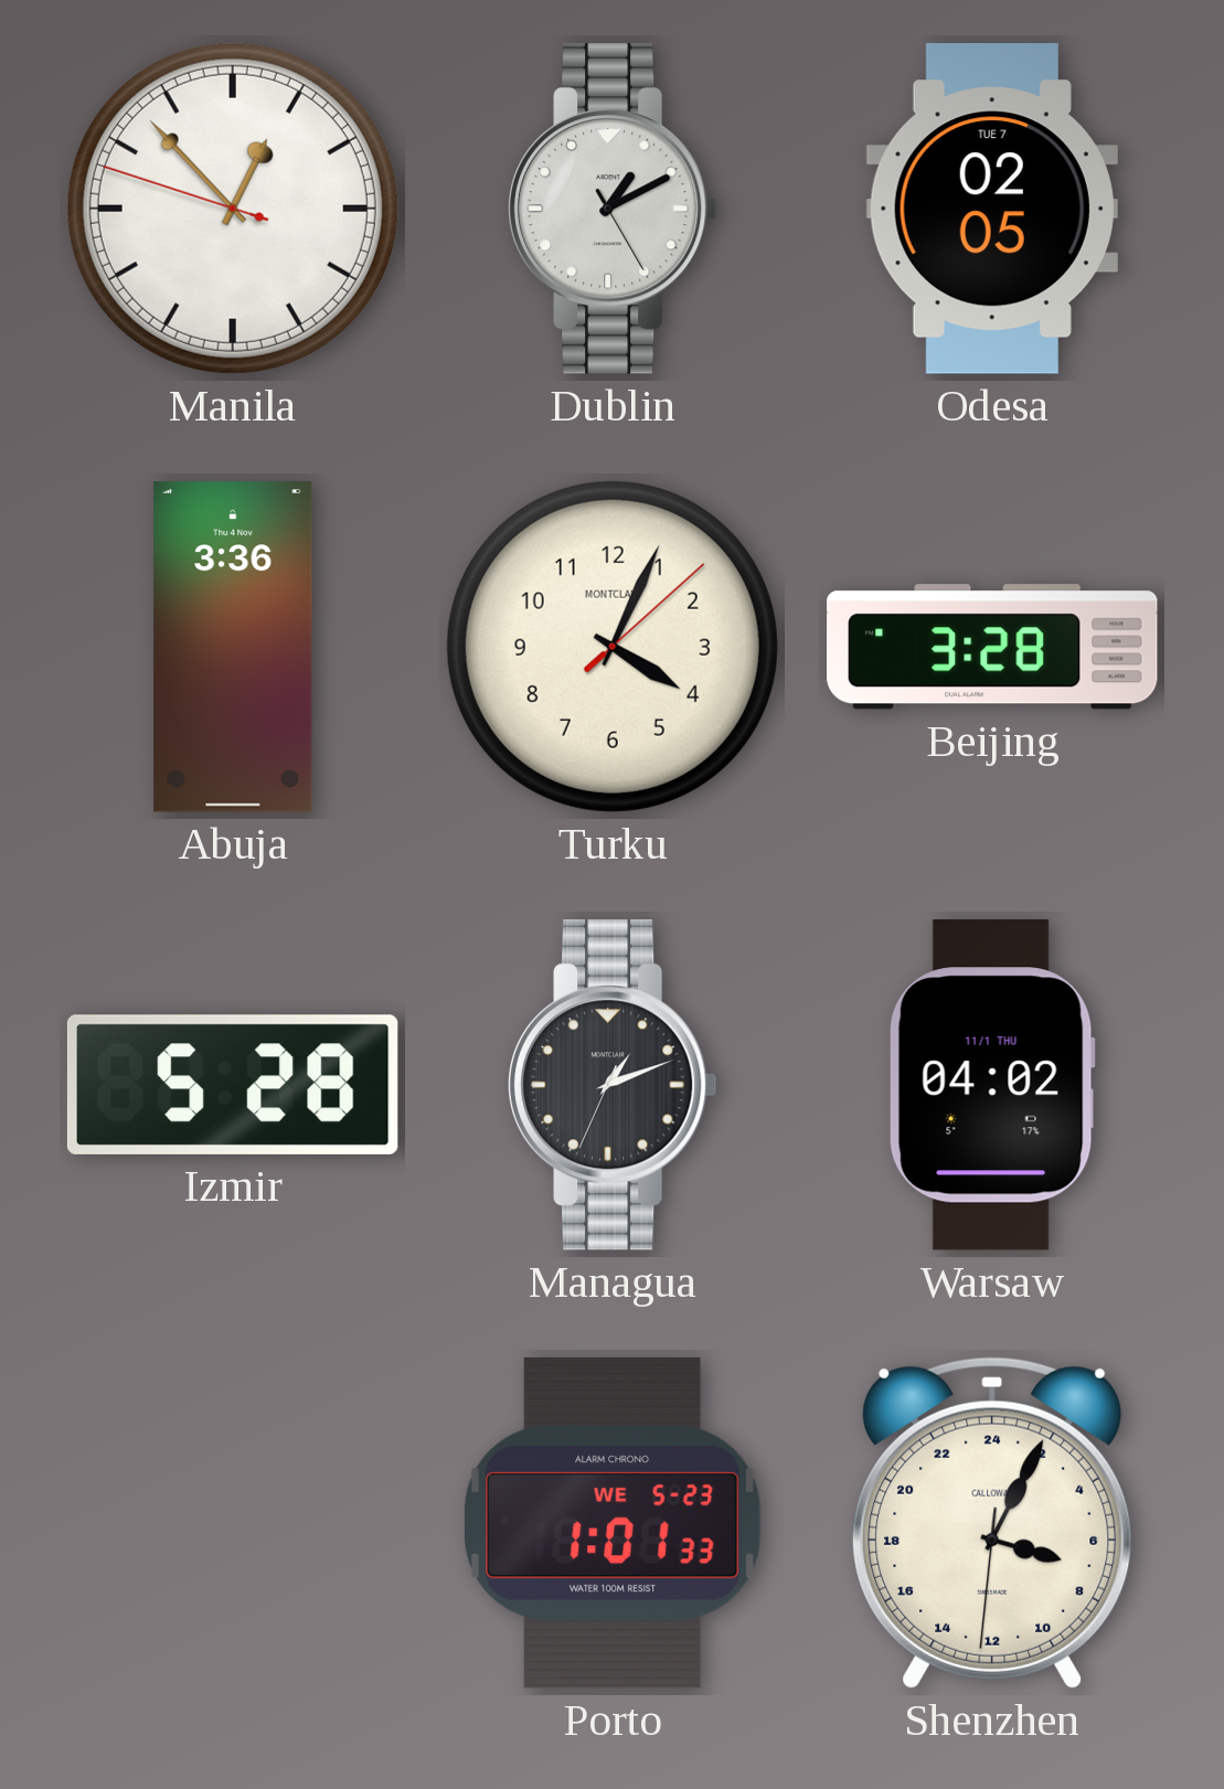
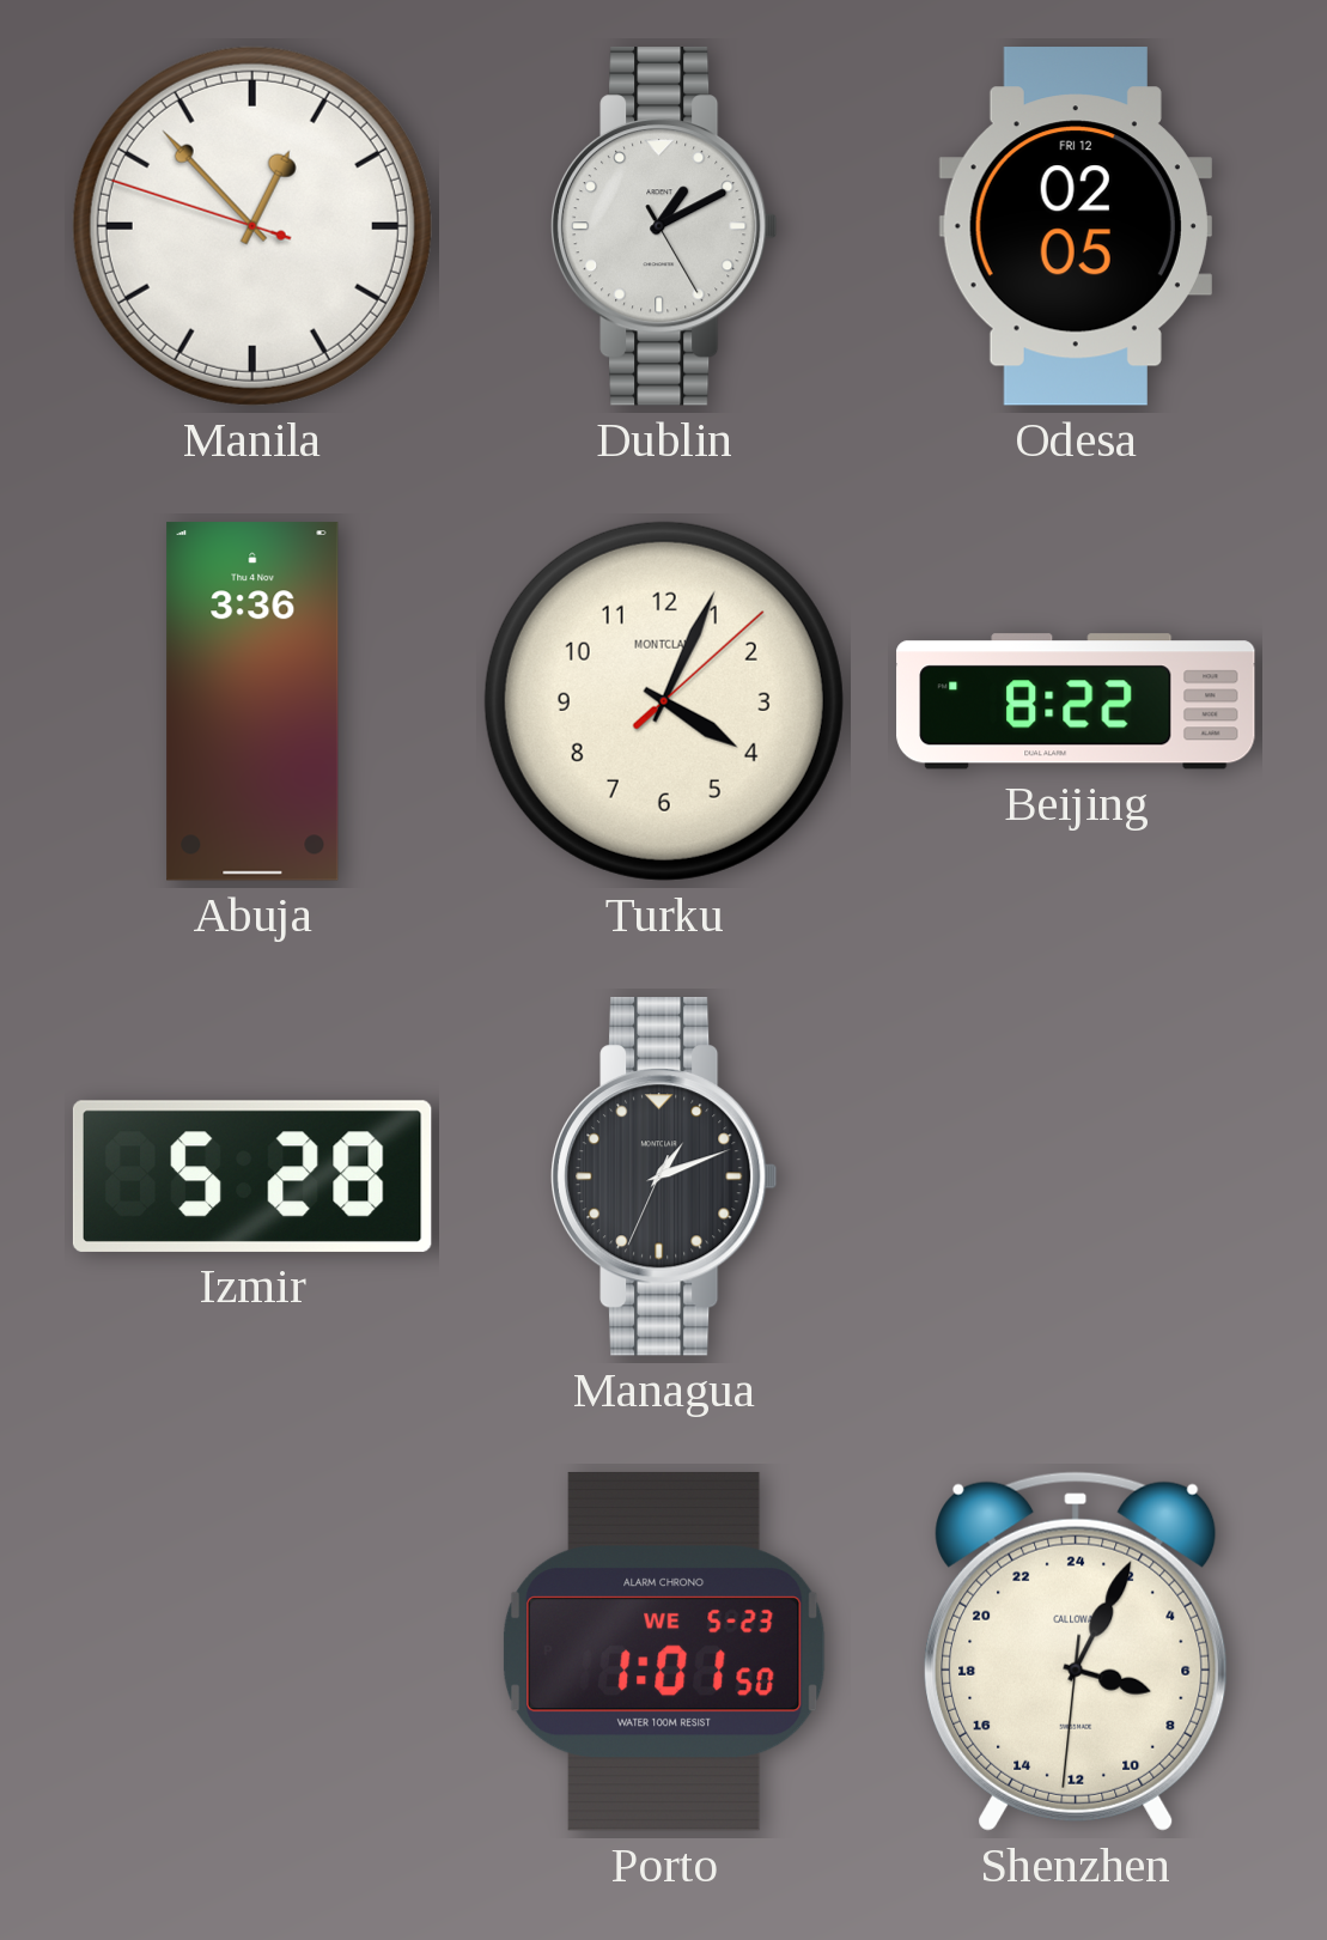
Odesa date: TUE 7 -> FRI 12 (1076, 226)
Beijing: 3:28 -> 8:22 (1076, 701)
Warsaw: 04:02 -> none (992, 1085)
Porto: 1:01:33 -> 1:01:50 (665, 1652)
